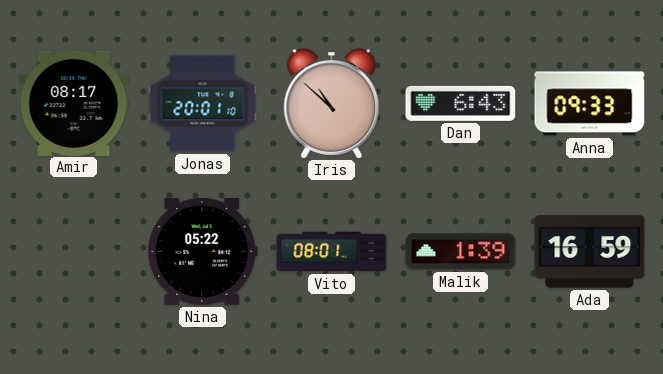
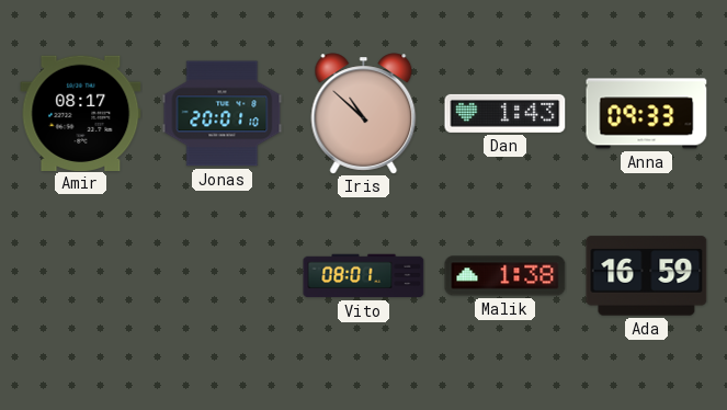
Dan: 6:43 -> 1:43 (506, 113)
Nina: 05:22 -> none (203, 251)
Malik: 1:39 -> 1:38 (506, 276)
